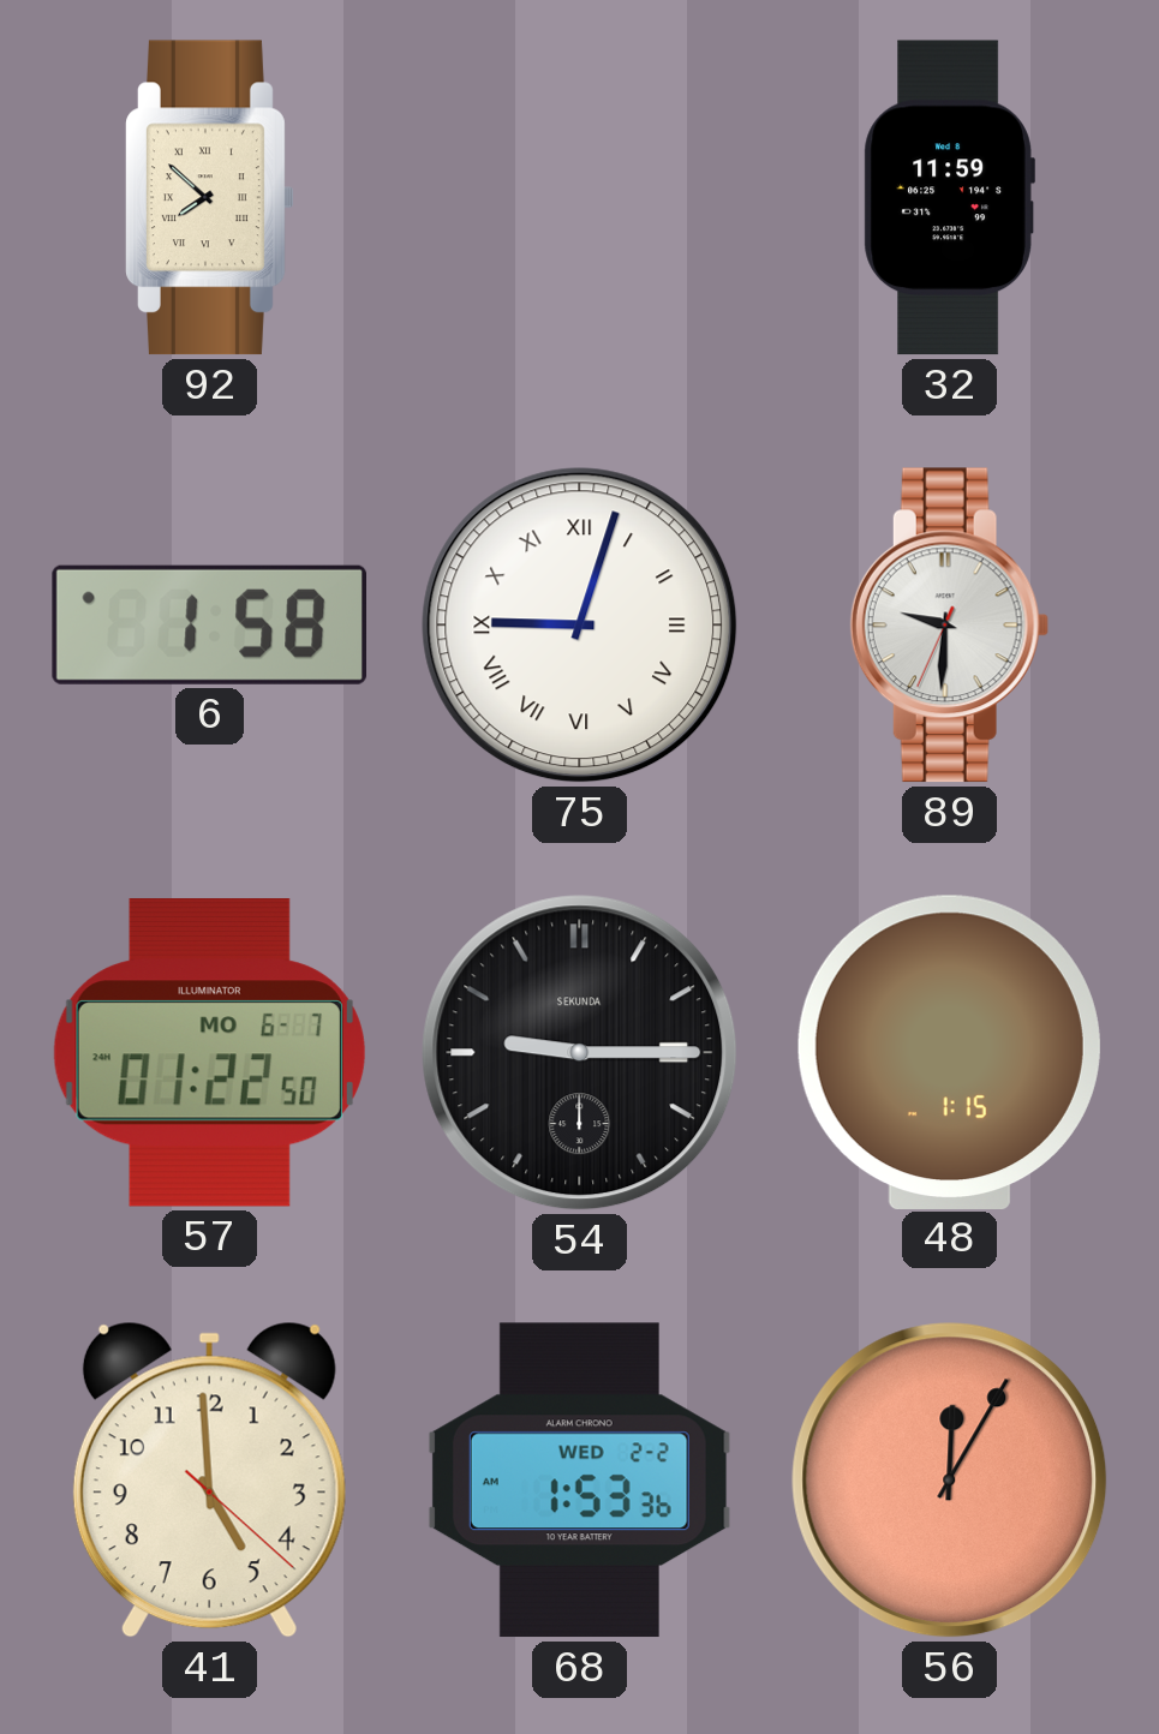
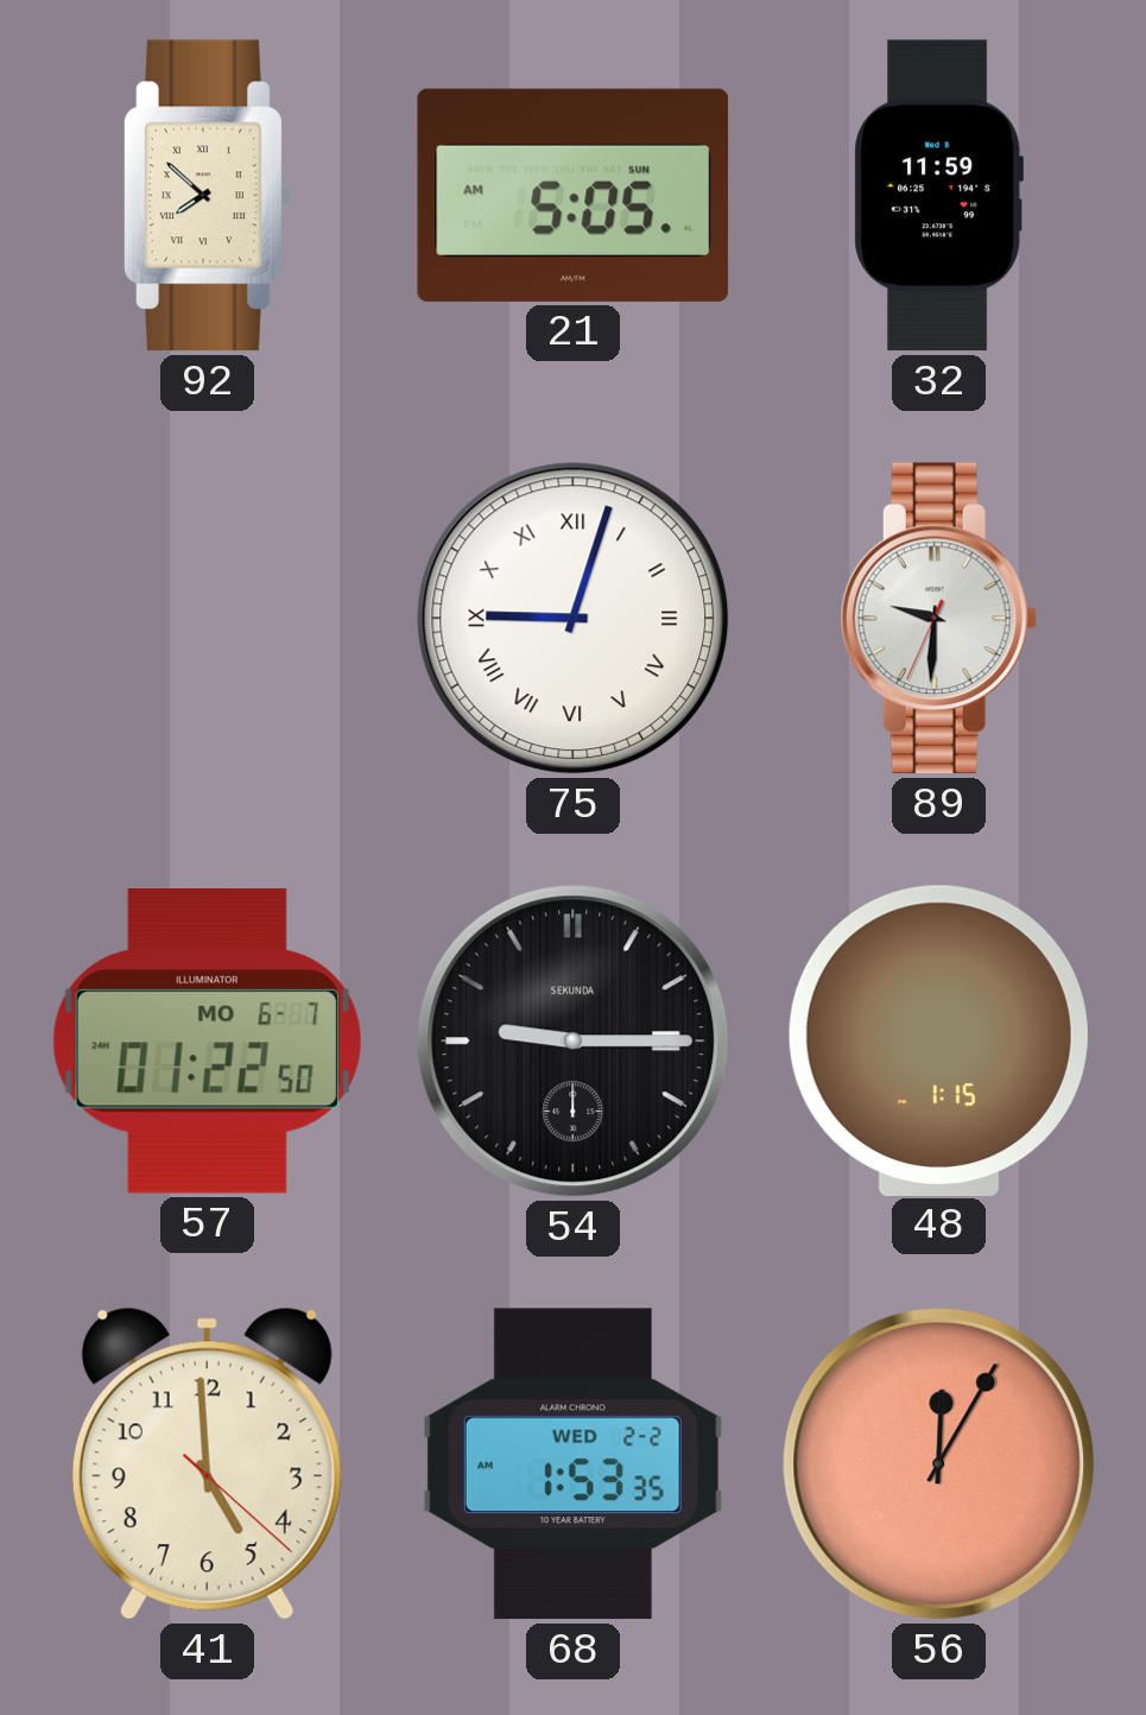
21: none -> 5:05 (574, 195)
6: 1:58 -> none (209, 624)
68: 1:53:36 -> 1:53:35 (572, 1464)
